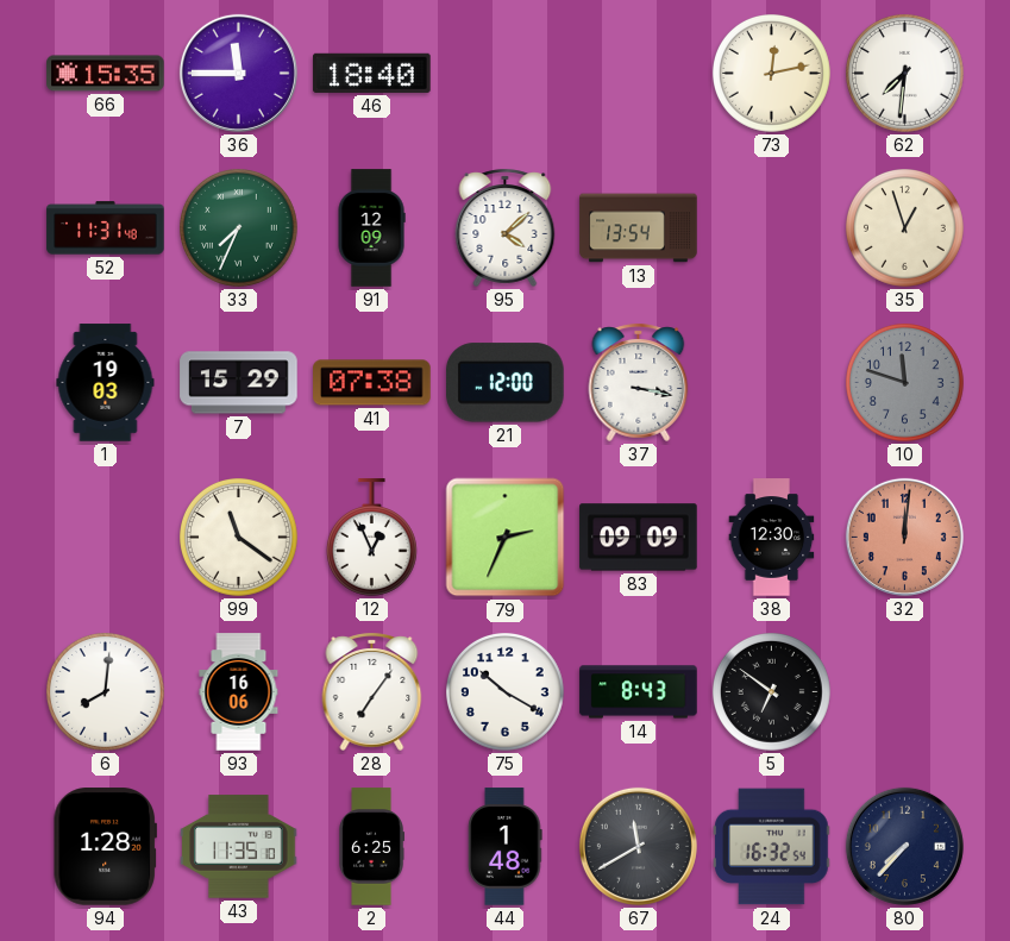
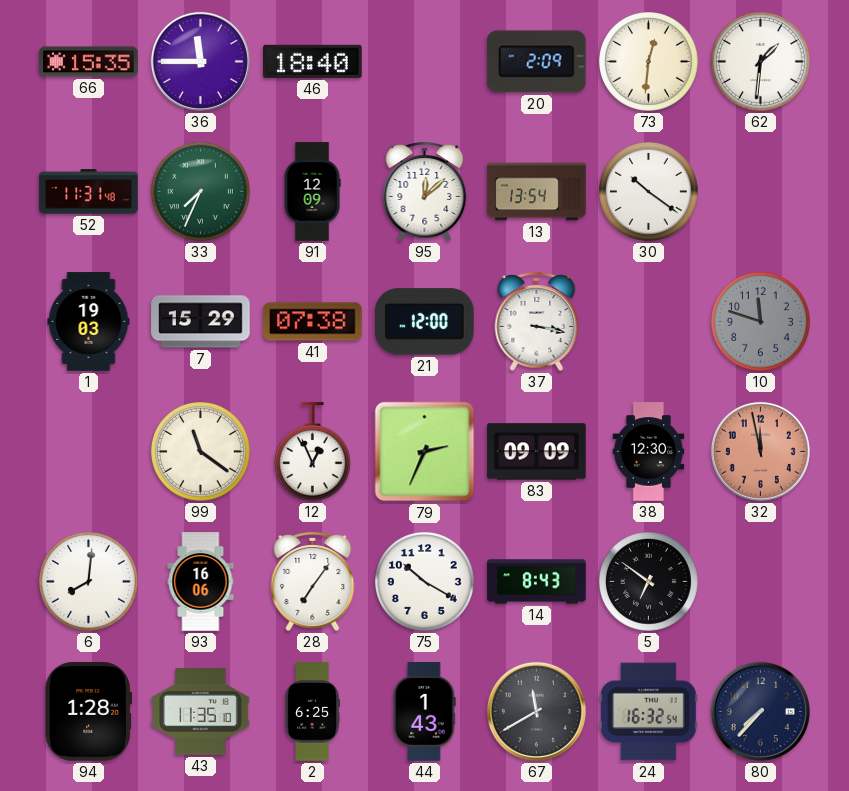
20: none -> 2:09 (537, 62)
73: 12:13 -> 12:31 (649, 62)
62: 7:31 -> 1:31 (761, 62)
95: 4:08 -> 12:08 (425, 191)
30: none -> 10:21 (649, 192)
35: 12:57 -> none (905, 228)
32: 12:01 -> 11:58 (760, 451)
44: 1:48 -> 1:43 (425, 712)
